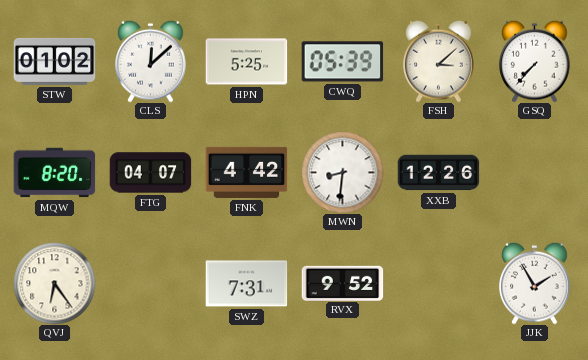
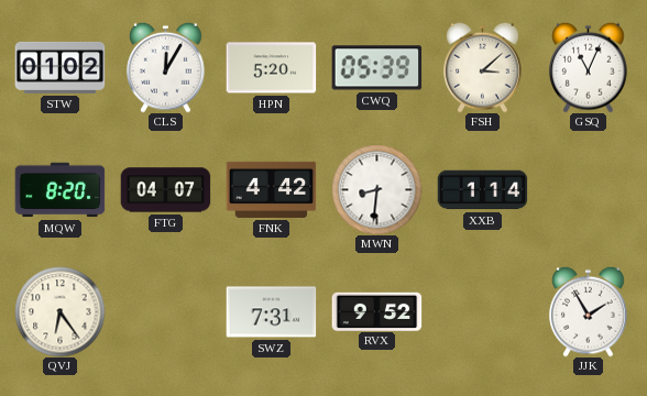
CLS: 12:08 -> 12:05 (166, 67)
HPN: 5:25 -> 5:20 (271, 68)
GSQ: 7:37 -> 11:04 (589, 67)
XXB: 12:26 -> 1:14 (482, 190)
